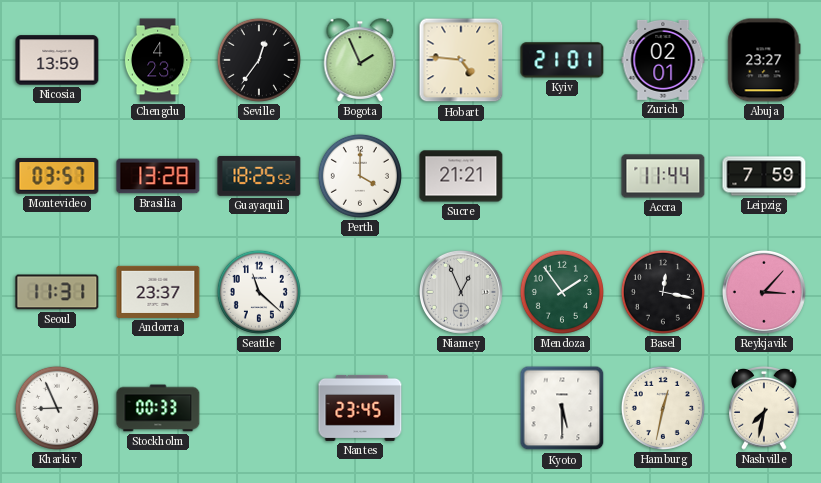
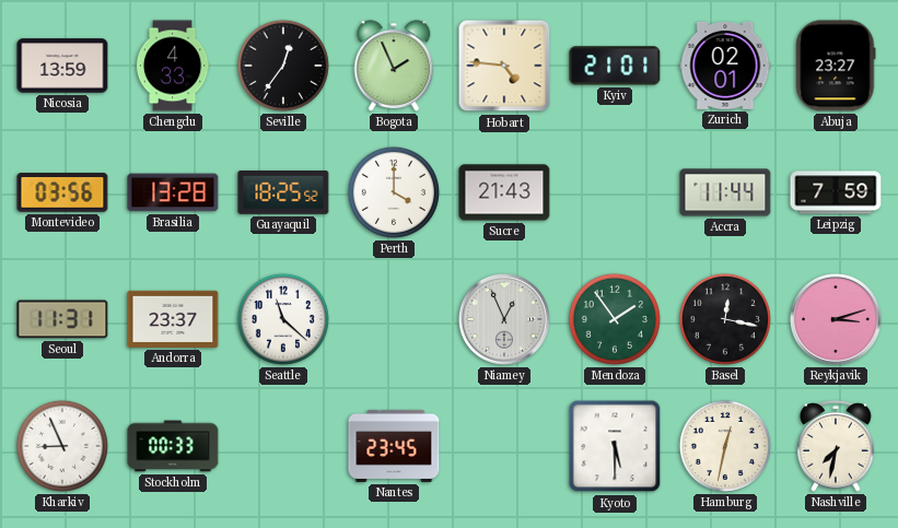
Chengdu: 4:23 -> 4:33 (173, 66)
Montevideo: 03:57 -> 03:56 (62, 192)
Sucre: 21:21 -> 21:43 (504, 192)
Reykjavik: 3:07 -> 3:12 (836, 319)
